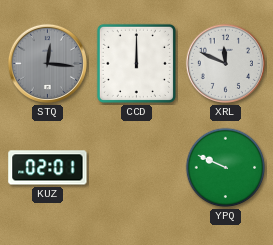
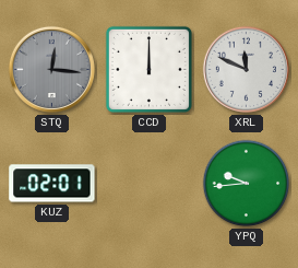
YPQ: 9:49 -> 9:44 (247, 184)
